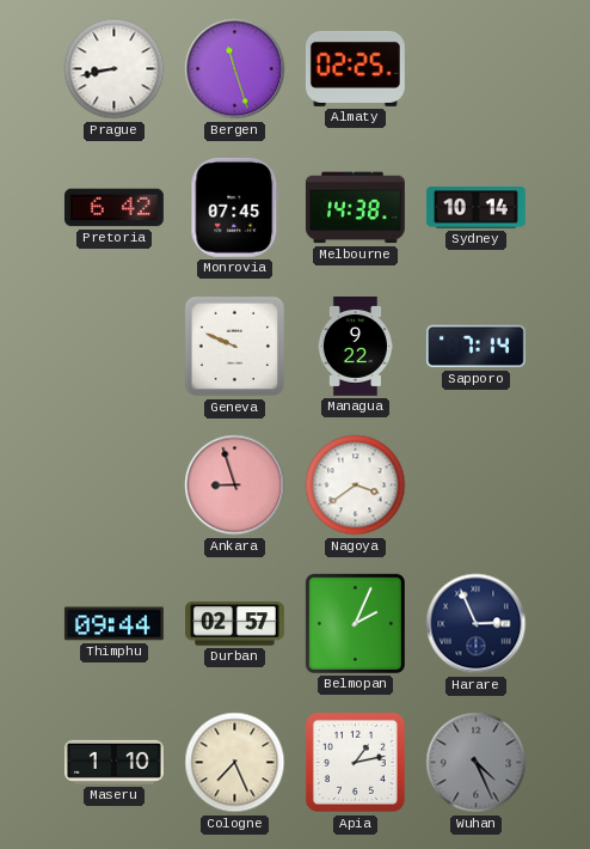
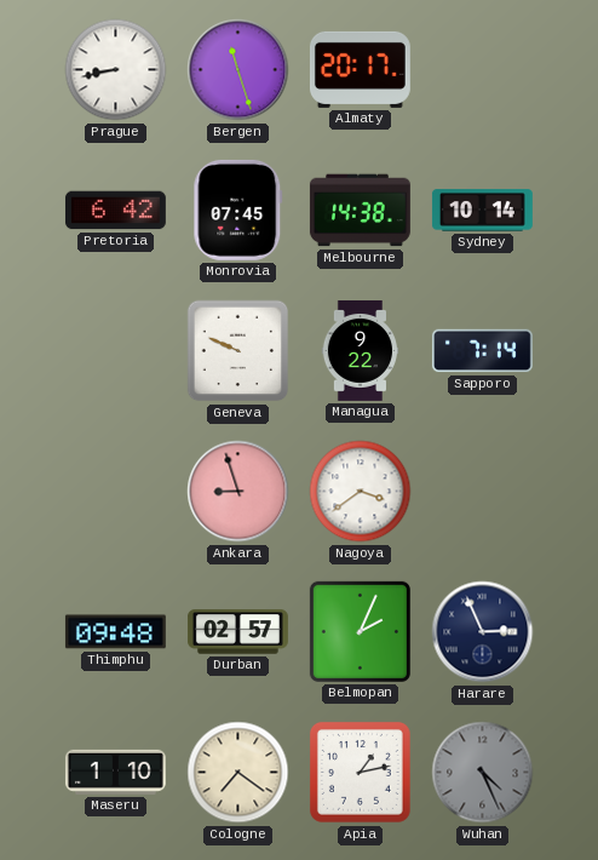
Almaty: 02:25 -> 20:17 (360, 69)
Thimphu: 09:44 -> 09:48 (115, 632)
Cologne: 7:26 -> 7:21 (238, 773)
